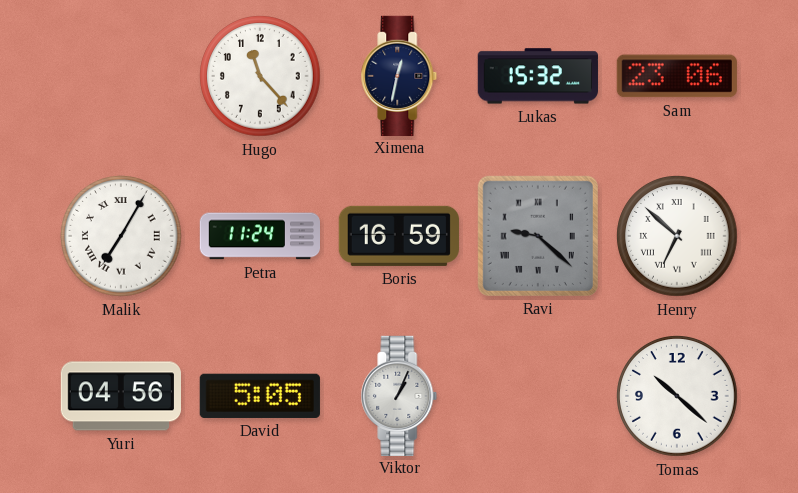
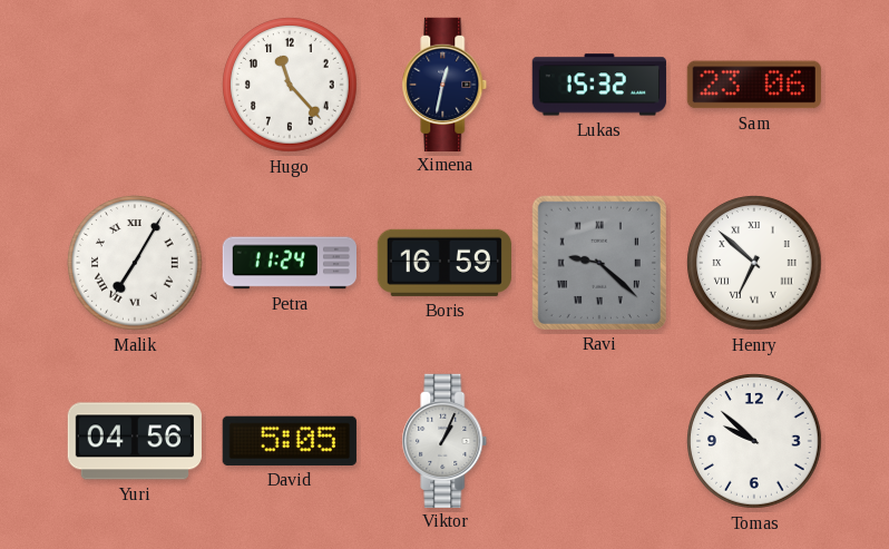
Tomas: 10:22 -> 9:52 (754, 441)
